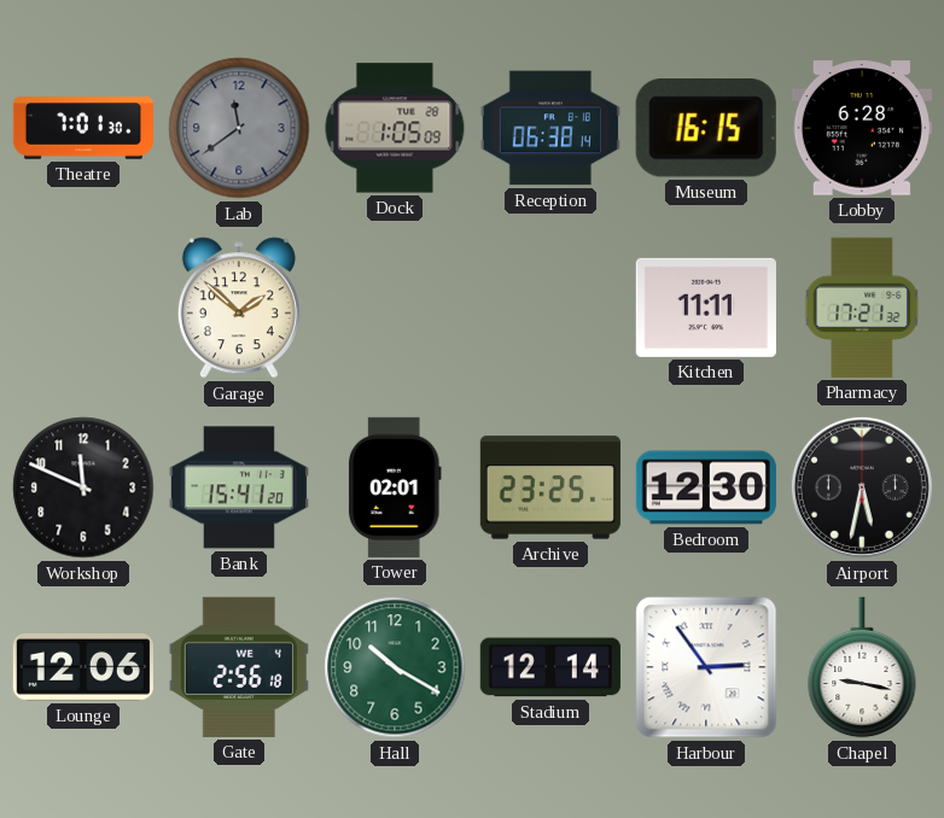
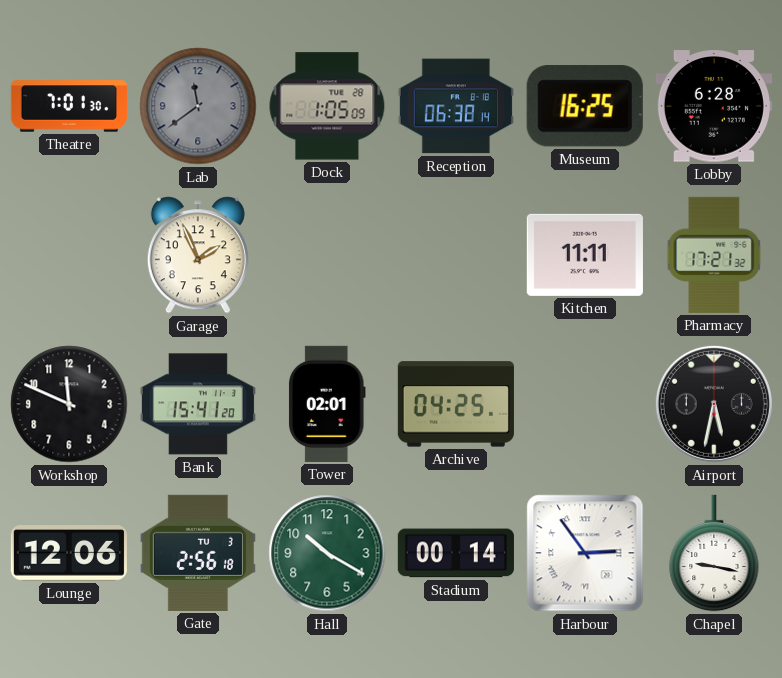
Museum: 16:15 -> 16:25 (585, 106)
Garage: 1:52 -> 1:56 (198, 255)
Archive: 23:25 -> 04:25 (456, 404)
Bedroom: 12:30 -> none (706, 487)
Gate date: WE 4 -> TU 3 (198, 553)
Stadium: 12:14 -> 00:14 (456, 553)
